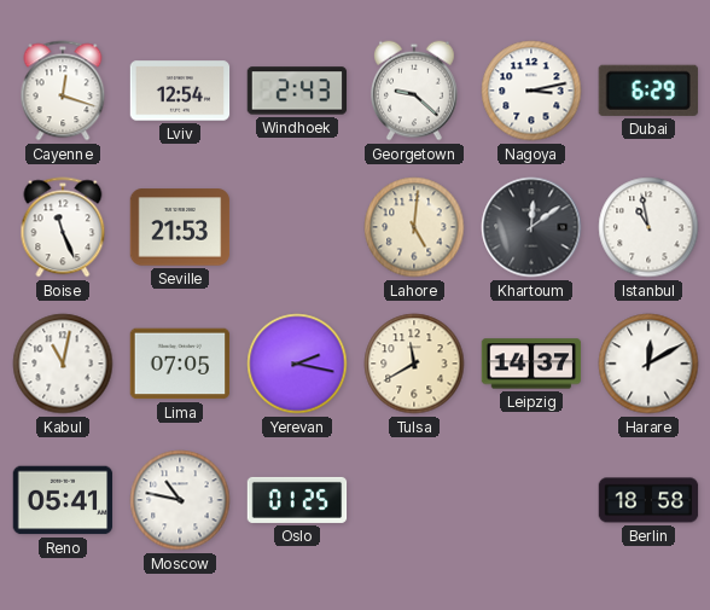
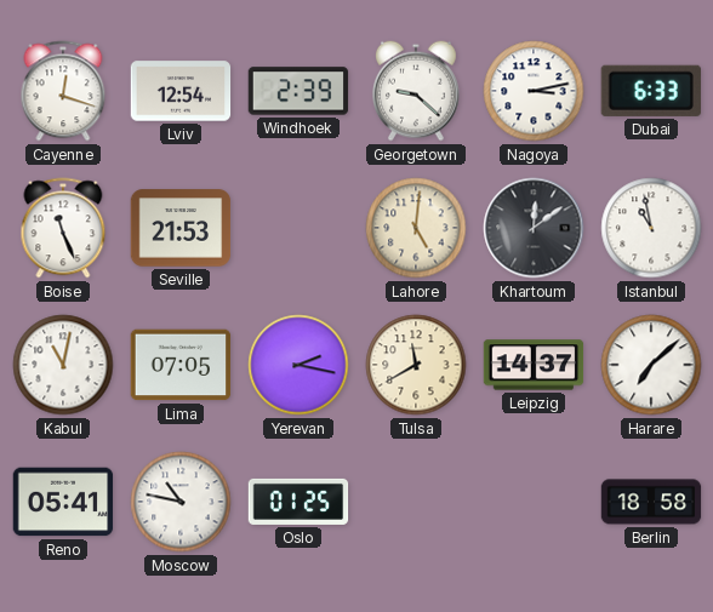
Windhoek: 2:43 -> 2:39 (298, 91)
Dubai: 6:29 -> 6:33 (651, 91)
Harare: 12:10 -> 7:08 (651, 365)
